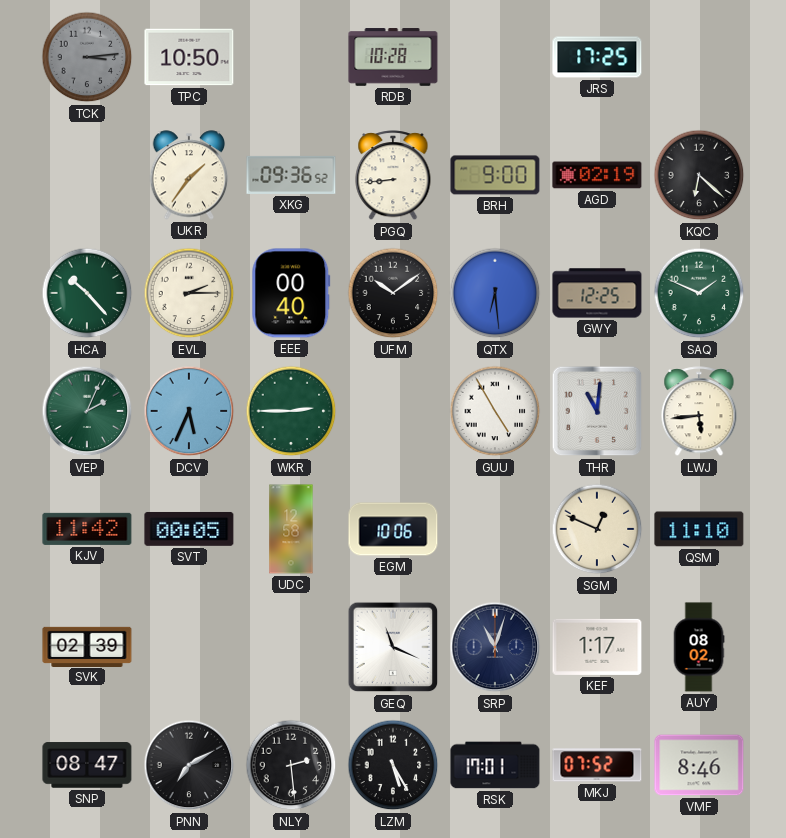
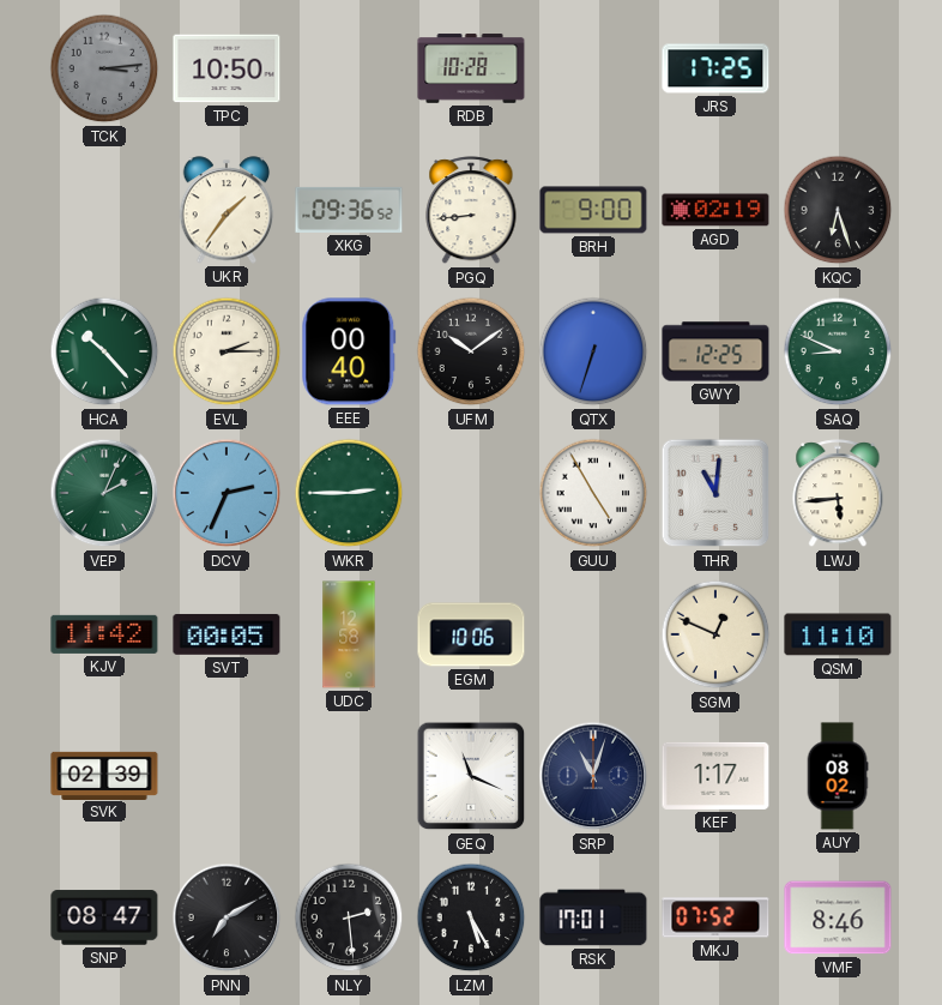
KQC: 6:22 -> 6:27 (838, 210)
QTX: 6:29 -> 6:33 (593, 351)
SAQ: 1:49 -> 8:49 (838, 351)
DCV: 5:34 -> 2:34 (227, 493)
